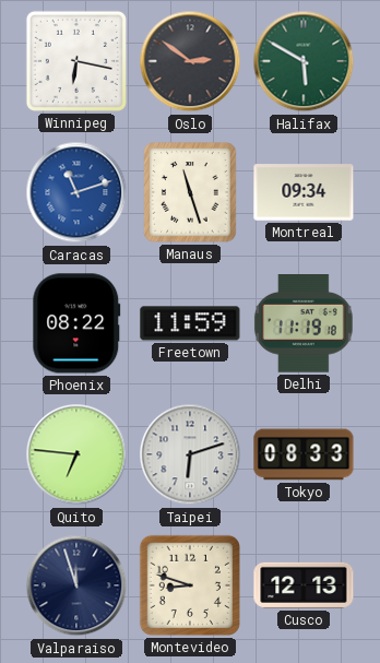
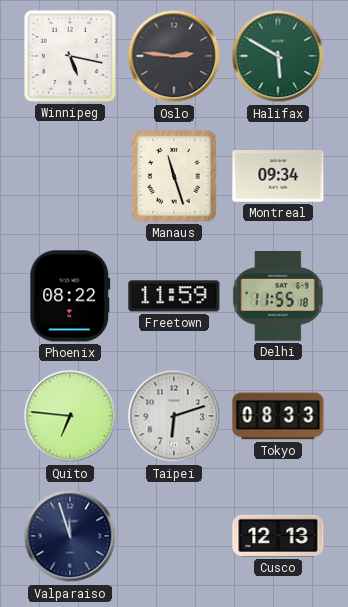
Winnipeg: 6:17 -> 5:17 (70, 56)
Oslo: 2:51 -> 2:46 (174, 56)
Caracas: 11:12 -> none (76, 192)
Delhi: 11:19 -> 11:55 (278, 297)
Montevideo: 8:48 -> none (190, 585)
